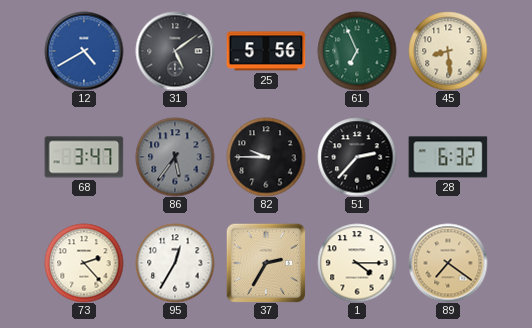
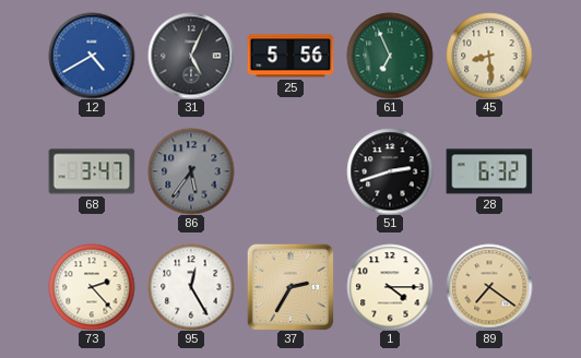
31: 5:09 -> 5:04 (191, 56)
82: 9:45 -> none (266, 157)
51: 2:37 -> 2:42 (390, 171)
95: 12:35 -> 12:25 (191, 287)
